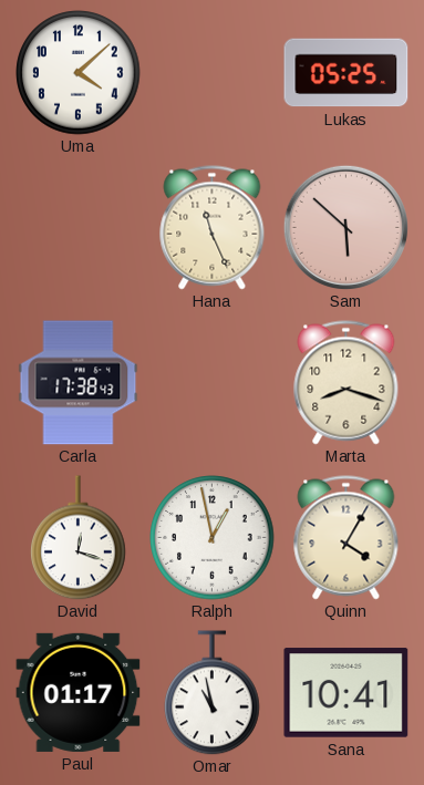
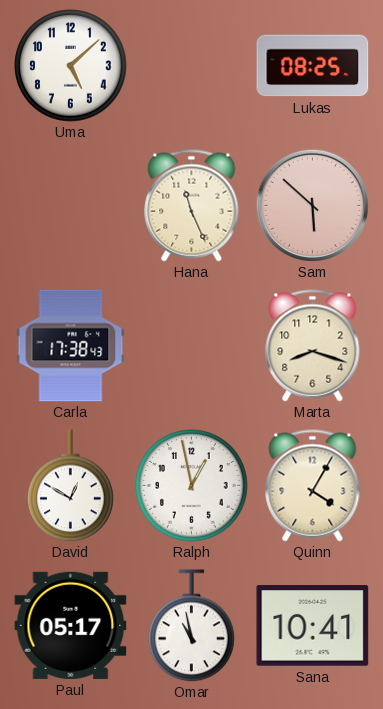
Uma: 4:08 -> 5:08 (71, 66)
Lukas: 05:25 -> 08:25 (313, 66)
David: 12:18 -> 12:50 (71, 486)
Paul: 01:17 -> 05:17 (71, 625)
